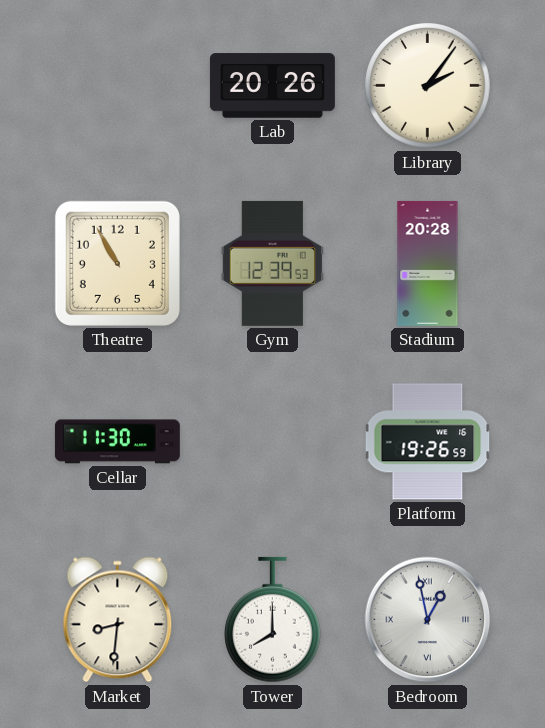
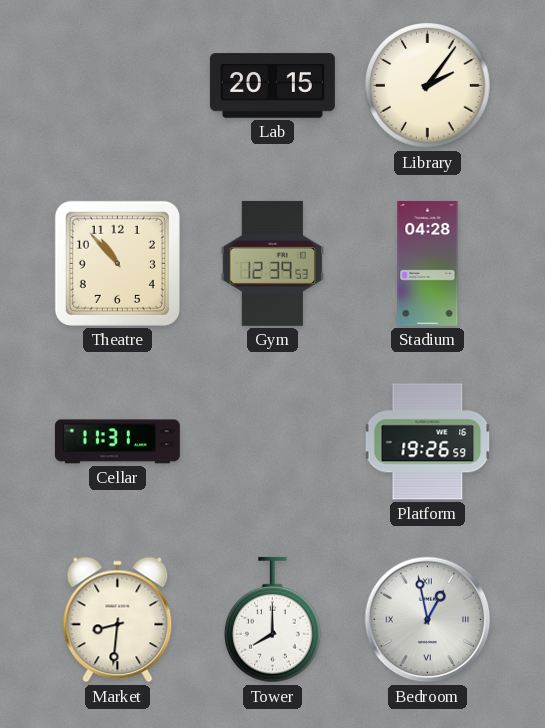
Lab: 20:26 -> 20:15 (272, 86)
Theatre: 10:55 -> 10:53 (117, 263)
Stadium: 20:28 -> 04:28 (428, 263)
Cellar: 11:30 -> 11:31 (117, 442)
